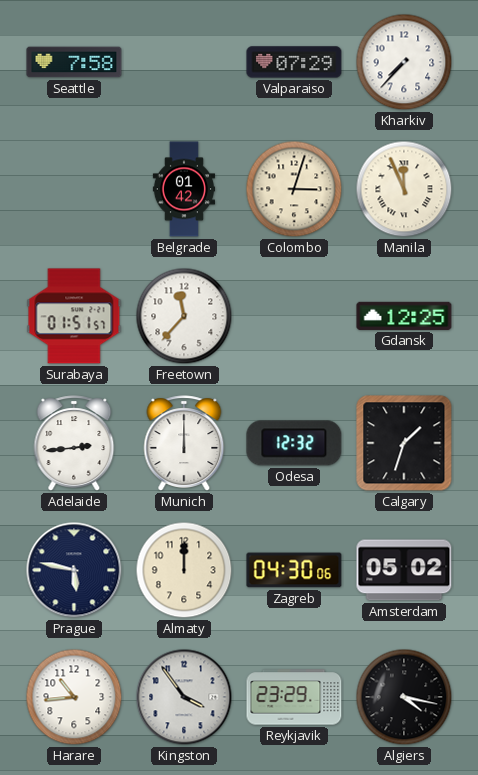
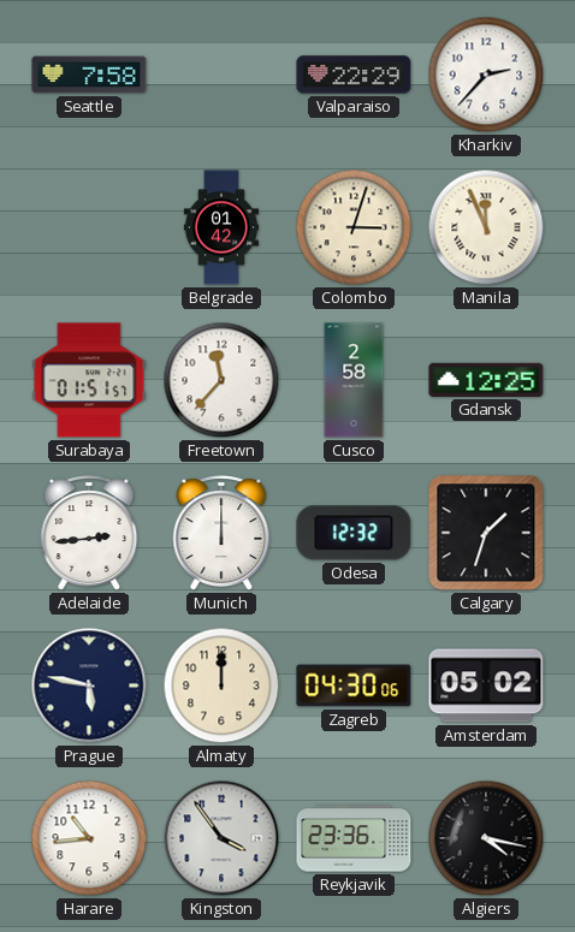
Valparaiso: 07:29 -> 22:29 (354, 75)
Kharkiv: 7:37 -> 2:37 (486, 75)
Cusco: none -> 2:58 (354, 380)
Reykjavik: 23:29 -> 23:36 (354, 838)
